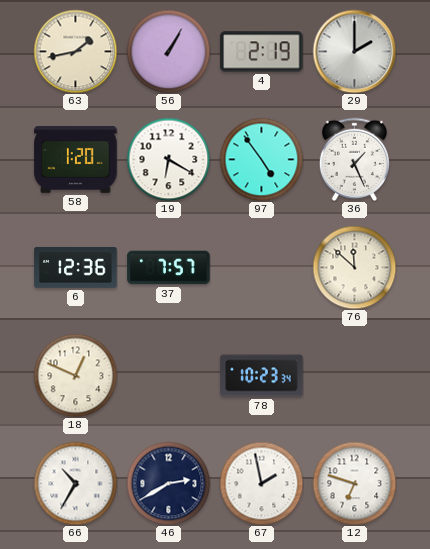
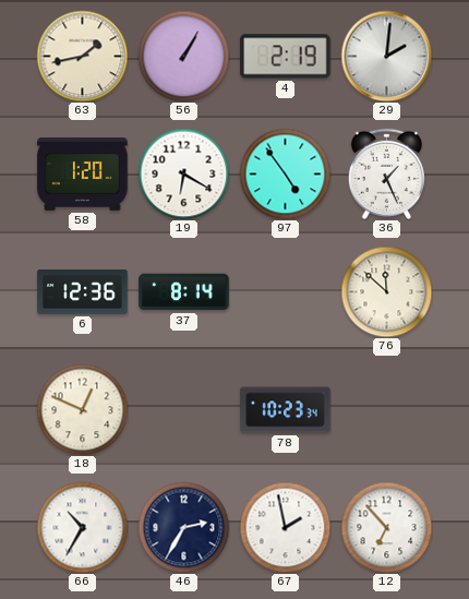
29: 2:00 -> 2:01 (386, 56)
37: 7:57 -> 8:14 (184, 292)
46: 2:40 -> 2:35 (183, 527)
12: 6:48 -> 6:53 (386, 527)
